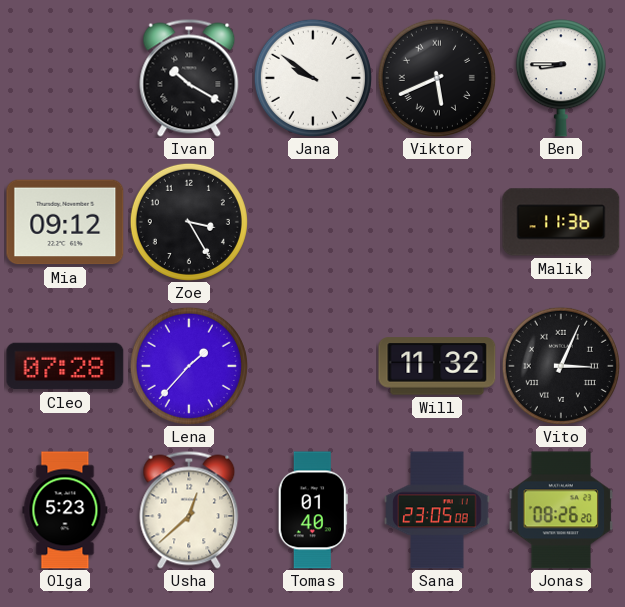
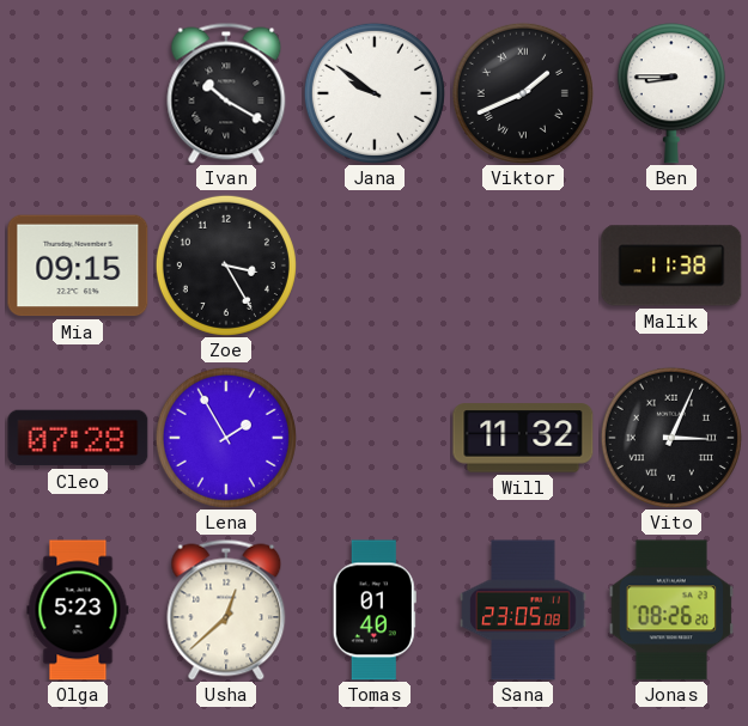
Viktor: 5:41 -> 1:41 (523, 93)
Mia: 09:12 -> 09:15 (78, 266)
Malik: 11:36 -> 11:38 (671, 266)
Lena: 1:37 -> 1:55 (226, 438)
